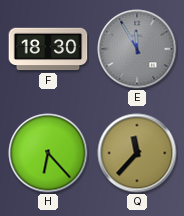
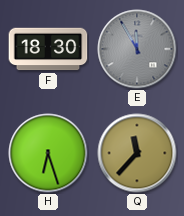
H: 6:23 -> 6:27 (48, 153)
